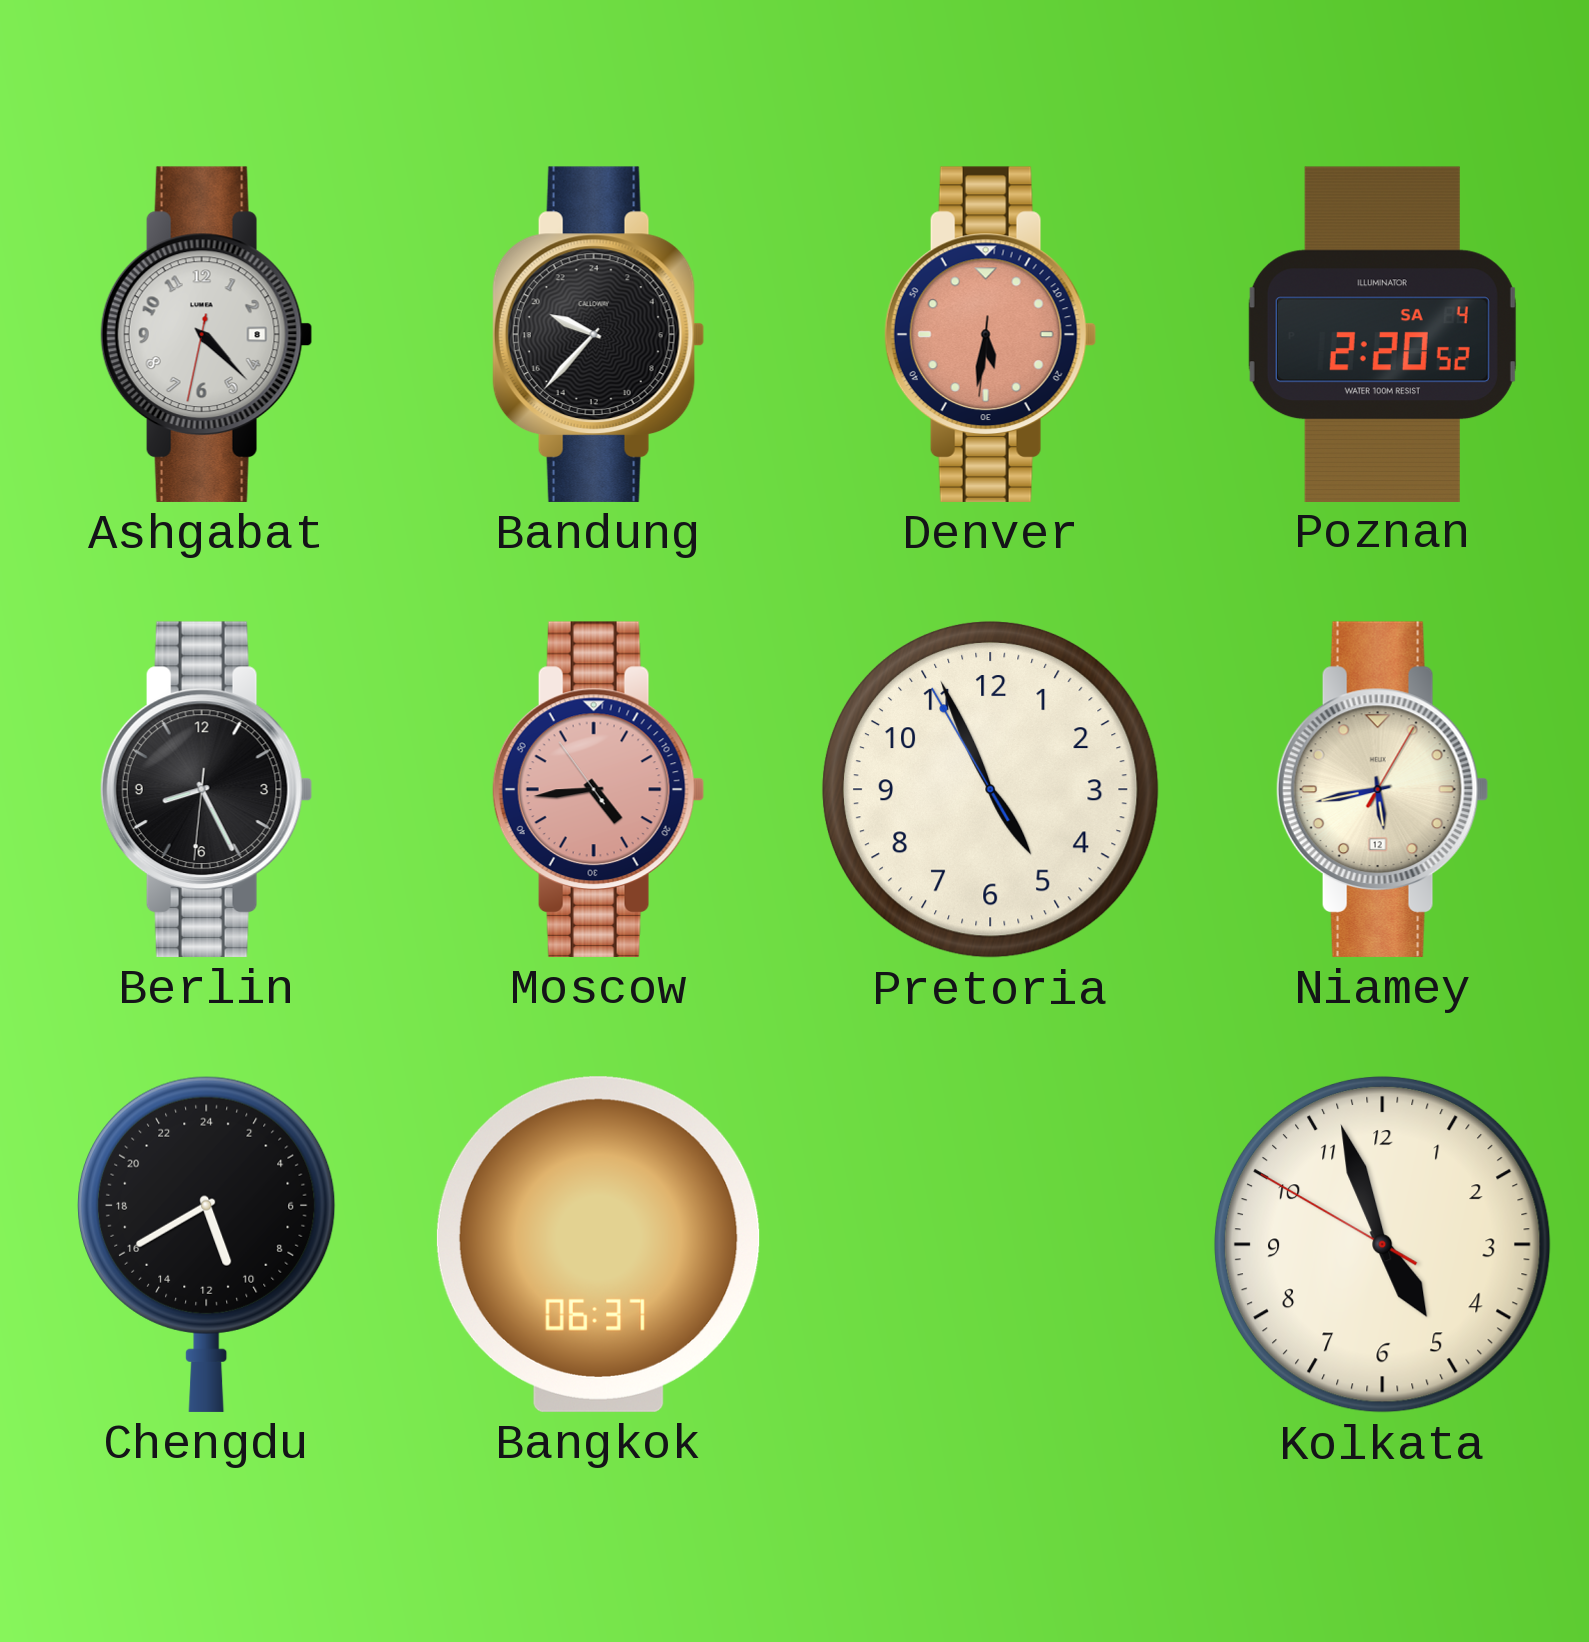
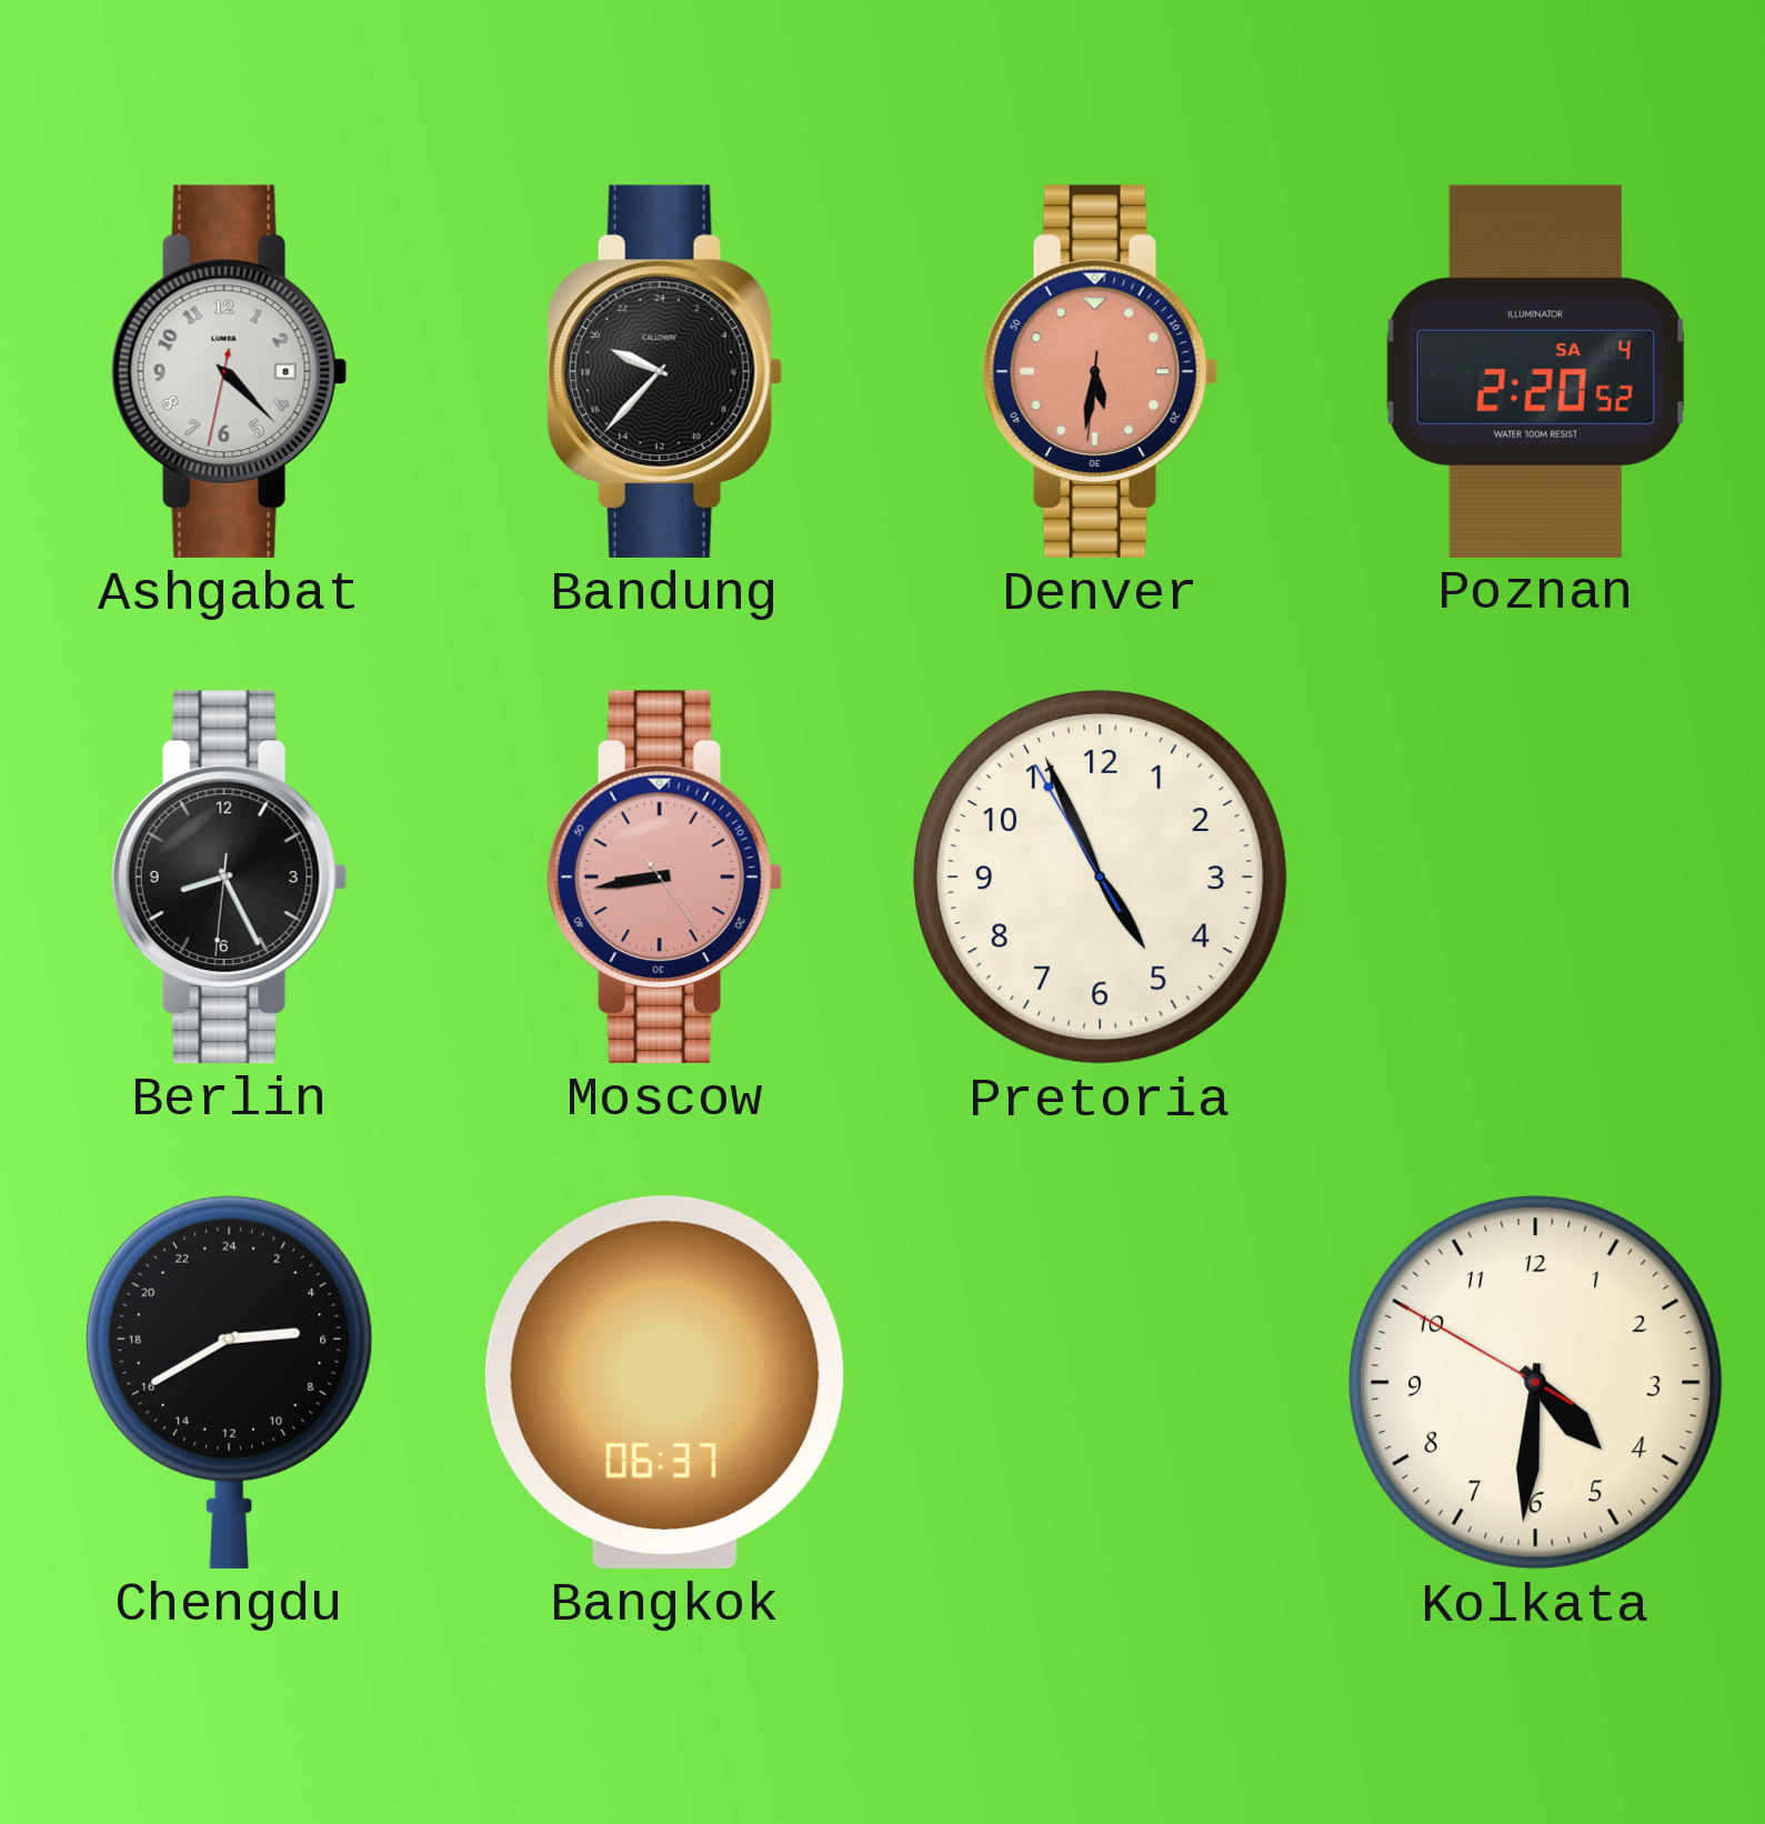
Moscow: 4:43 -> 8:43 (664, 876)
Niamey: 5:43 -> none (1382, 789)
Chengdu: 10:40 -> 5:40 (230, 1382)
Kolkata: 4:56 -> 4:30 (1535, 1382)
